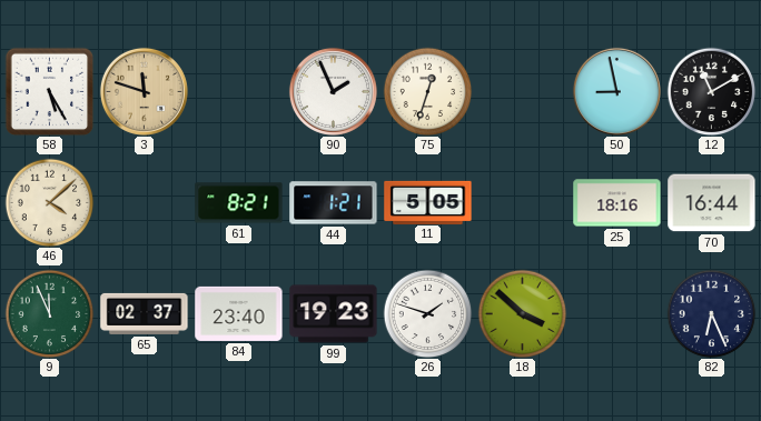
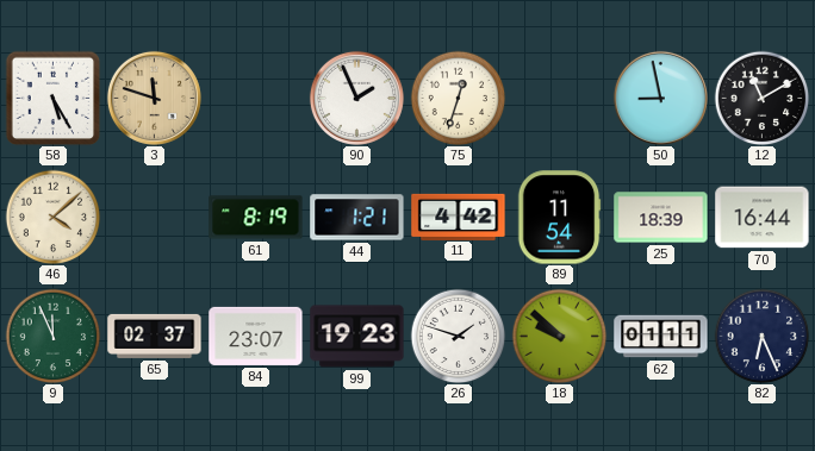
61: 8:21 -> 8:19 (256, 218)
11: 5:05 -> 4:42 (459, 217)
89: none -> 11:54 (559, 218)
25: 18:16 -> 18:39 (661, 218)
84: 23:40 -> 23:07 (256, 336)
18: 3:52 -> 9:52 (559, 336)
62: none -> 01:11 (661, 337)
